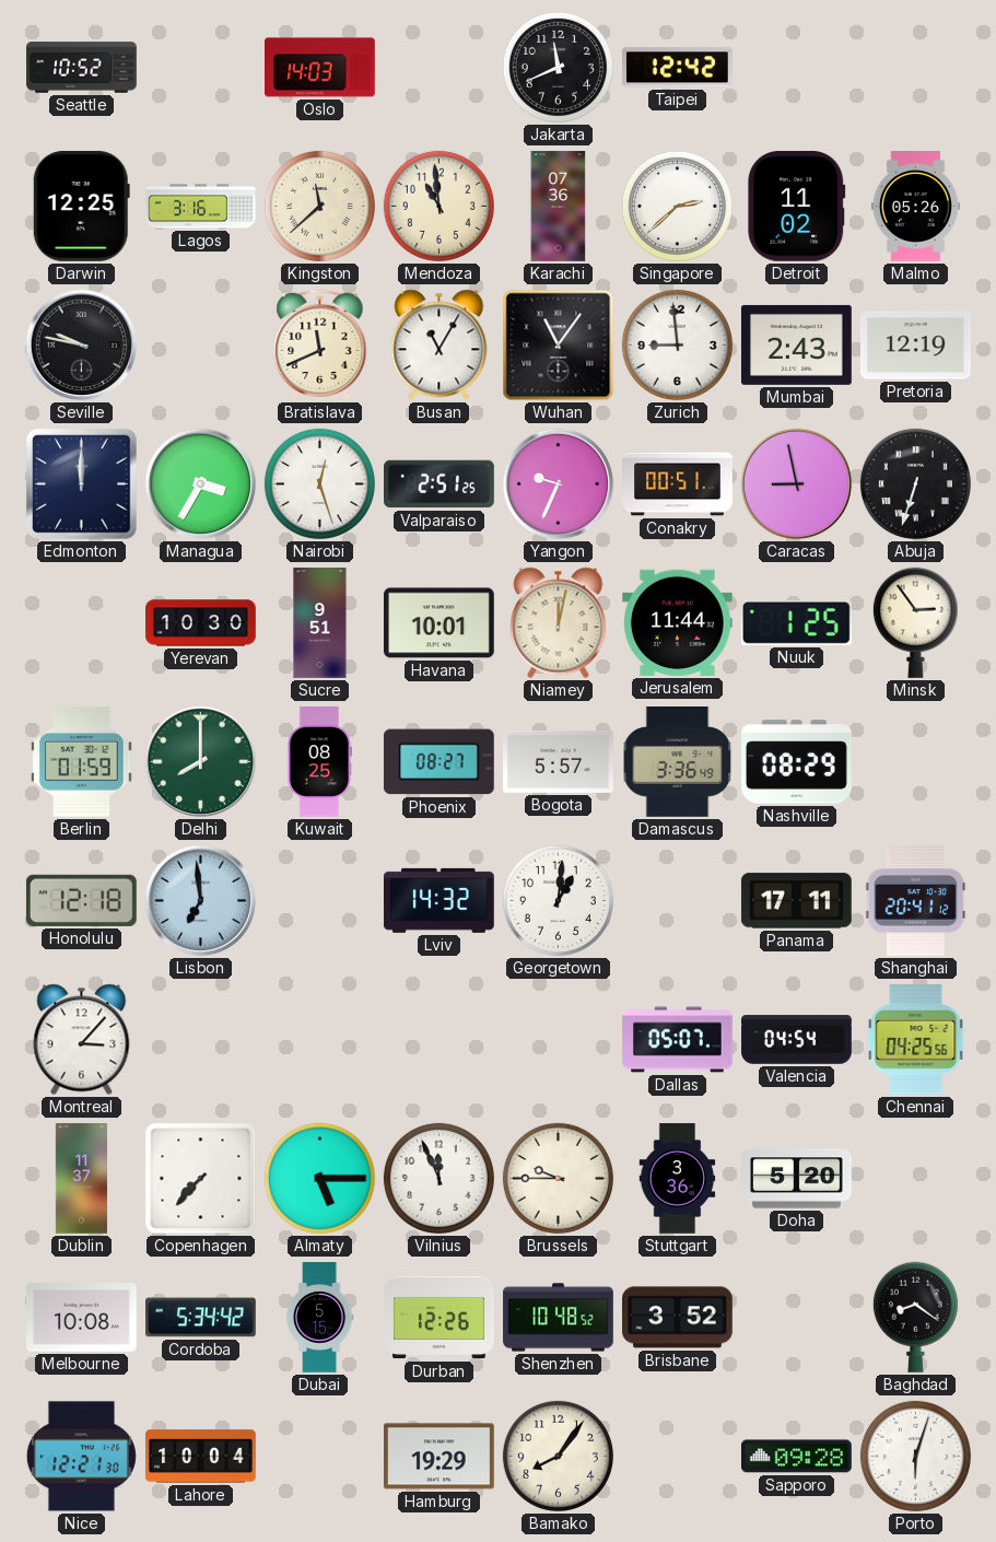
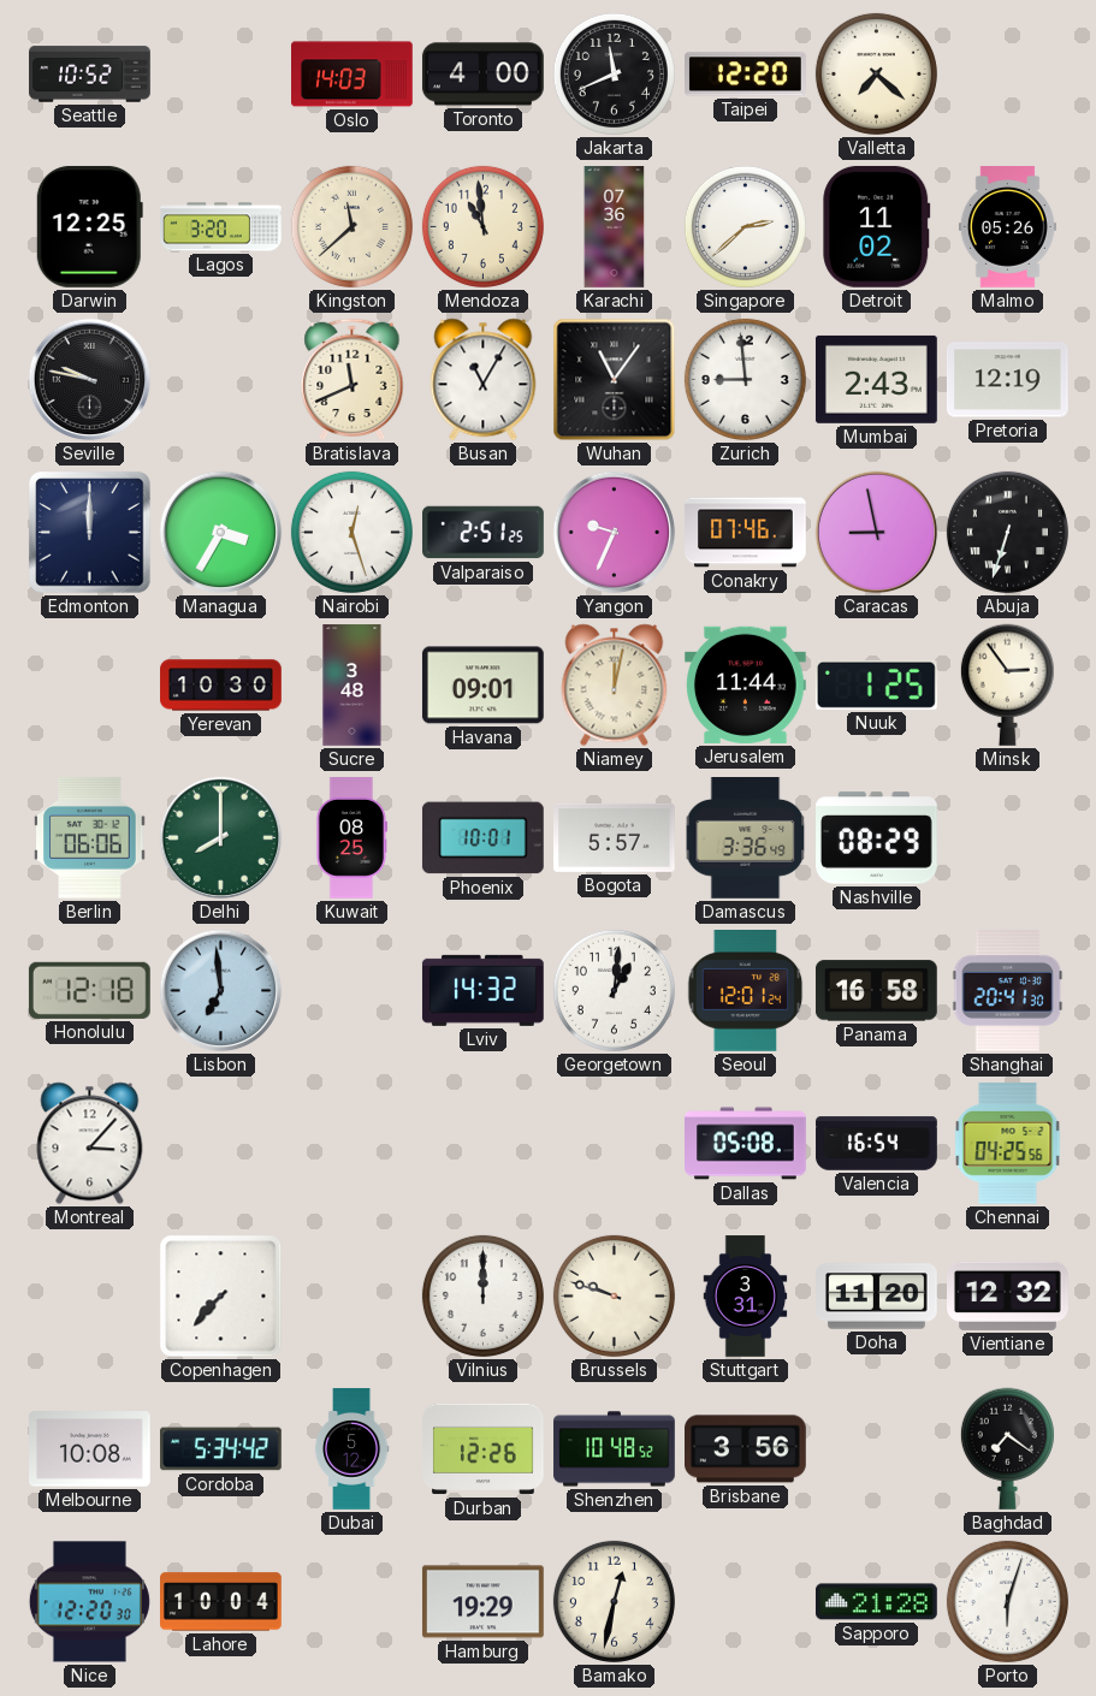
Toronto: none -> 4:00 (482, 75)
Taipei: 12:42 -> 12:20 (746, 75)
Valletta: none -> 7:22 (876, 73)
Lagos: 3:16 -> 3:20 (221, 227)
Conakry: 00:51 -> 07:46 (746, 533)
Sucre: 9:51 -> 3:48 (353, 686)
Havana: 10:01 -> 09:01 (482, 686)
Berlin: 01:59 -> 06:06 (90, 837)
Phoenix: 08:27 -> 10:01 (482, 838)
Seoul: none -> 12:01 (746, 991)
Panama: 17:11 -> 16:58 (876, 991)
Shanghai: 20:41:12 -> 20:41:30 (1008, 991)
Dallas: 05:07 -> 05:08 (746, 1144)
Valencia: 04:54 -> 16:54 (877, 1144)
Dublin: 11:37 -> none (81, 1179)
Almaty: 5:15 -> none (319, 1178)
Vilnius: 11:56 -> 12:00 (482, 1295)
Brussels: 9:45 -> 9:48 (614, 1295)
Stuttgart: 3:36 -> 3:31 (746, 1297)
Doha: 5:20 -> 11:20 (877, 1297)
Vientiane: none -> 12:32 (1008, 1295)
Dubai: 5:15 -> 5:12 (351, 1449)
Brisbane: 3:52 -> 3:56 (746, 1449)
Baghdad: 8:21 -> 7:21 (1007, 1448)
Nice: 12:21 -> 12:20 (89, 1602)
Bamako: 8:06 -> 12:32 (614, 1601)
Sapporo: 09:28 -> 21:28 (877, 1602)
